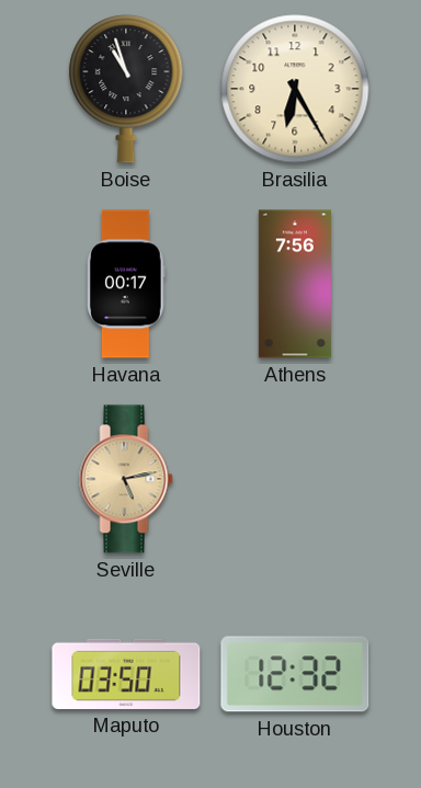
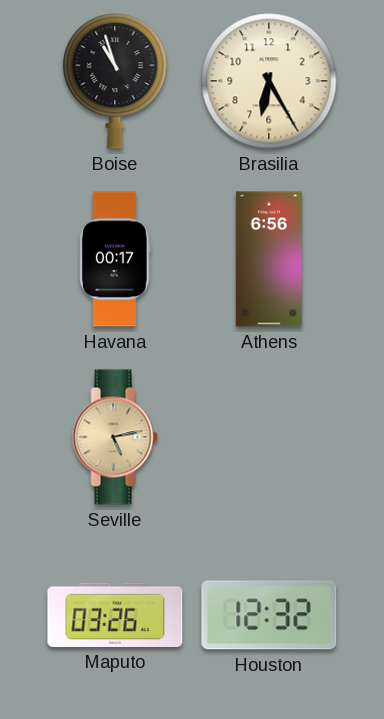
Athens: 7:56 -> 6:56 (269, 259)
Maputo: 03:50 -> 03:26 (115, 615)
